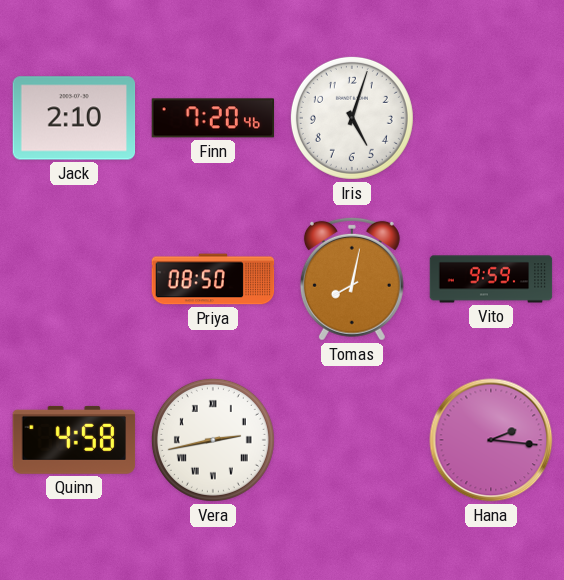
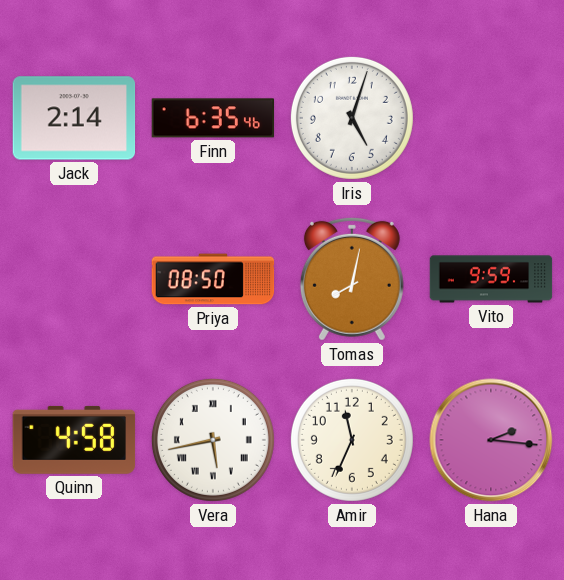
Jack: 2:10 -> 2:14 (74, 118)
Finn: 7:20 -> 6:35 (213, 118)
Vera: 2:43 -> 5:43 (213, 440)
Amir: none -> 11:34 (352, 440)
